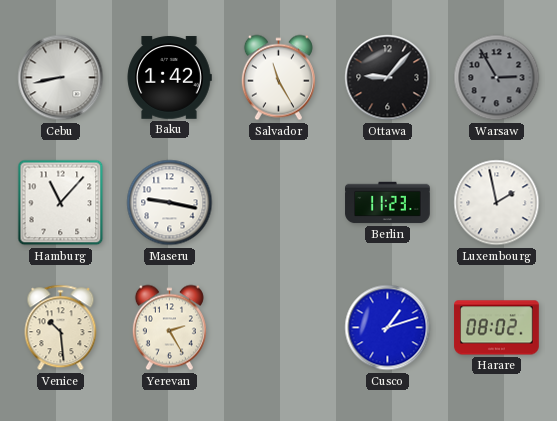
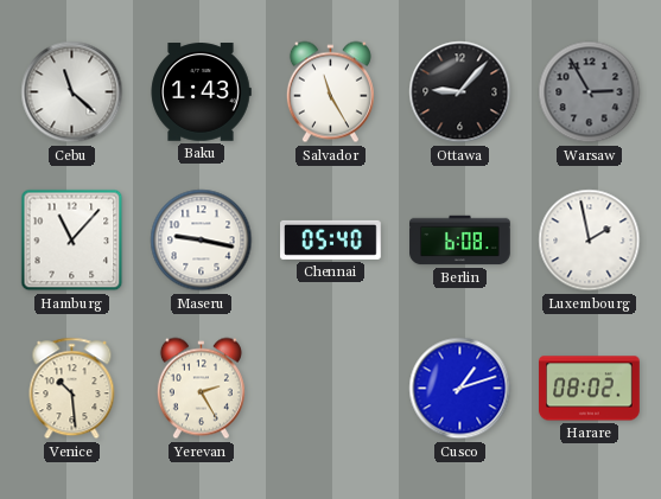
Cebu: 8:43 -> 11:22 (72, 92)
Baku: 1:42 -> 1:43 (201, 92)
Chennai: none -> 05:40 (331, 239)
Berlin: 11:23 -> 6:08 (460, 241)
